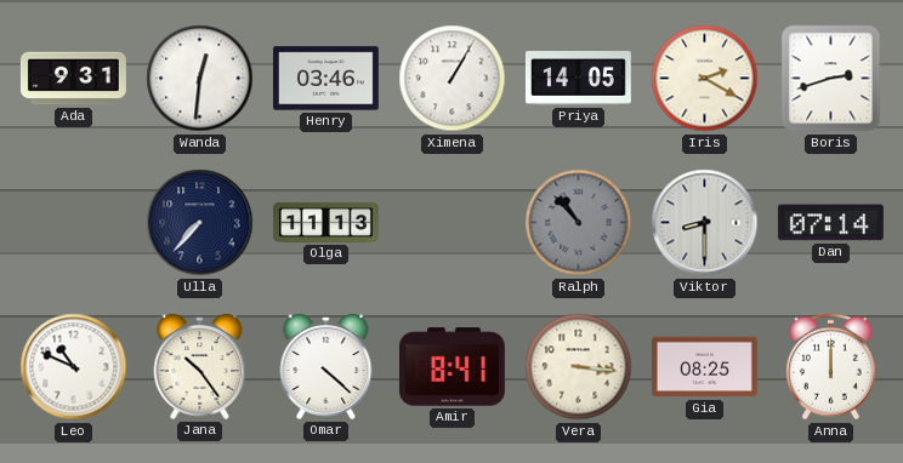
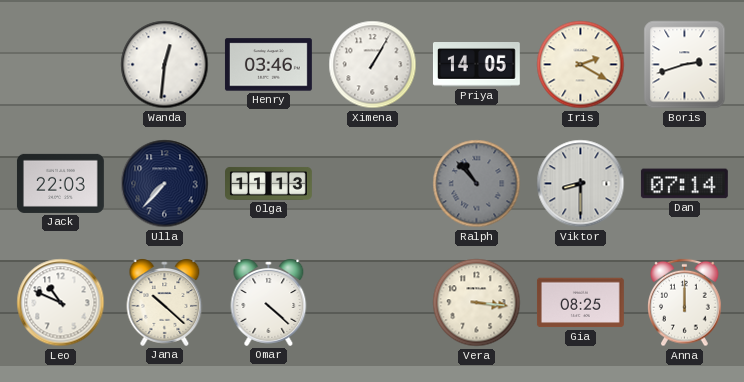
Ada: 9:31 -> none (73, 79)
Jack: none -> 22:03 (60, 183)
Jana: 10:24 -> 10:22 (165, 302)
Amir: 8:41 -> none (451, 367)
